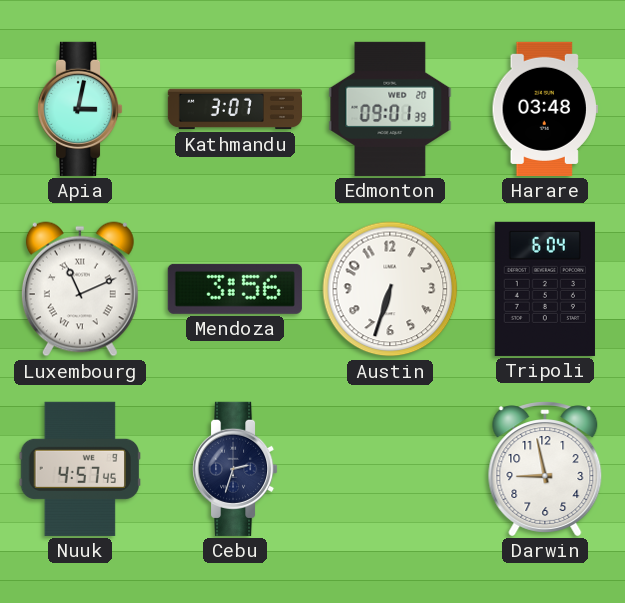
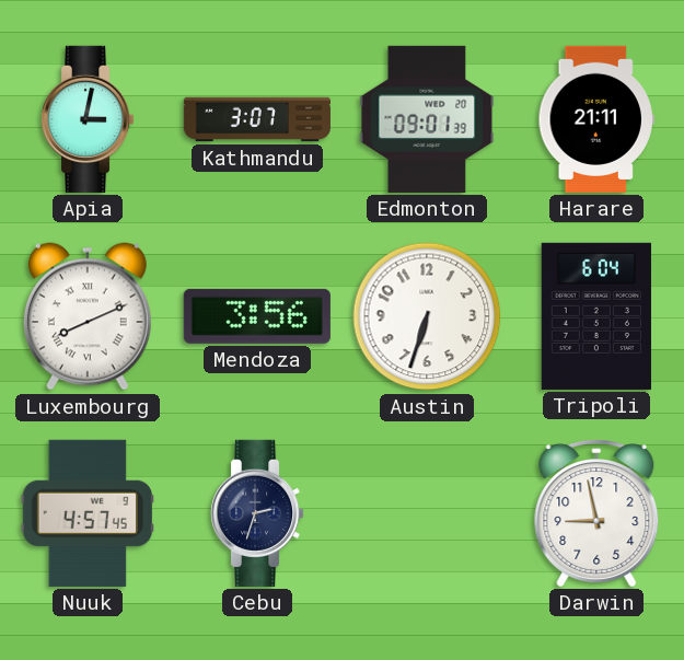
Harare: 03:48 -> 21:11 (596, 119)
Luxembourg: 11:11 -> 8:11 (88, 316)
